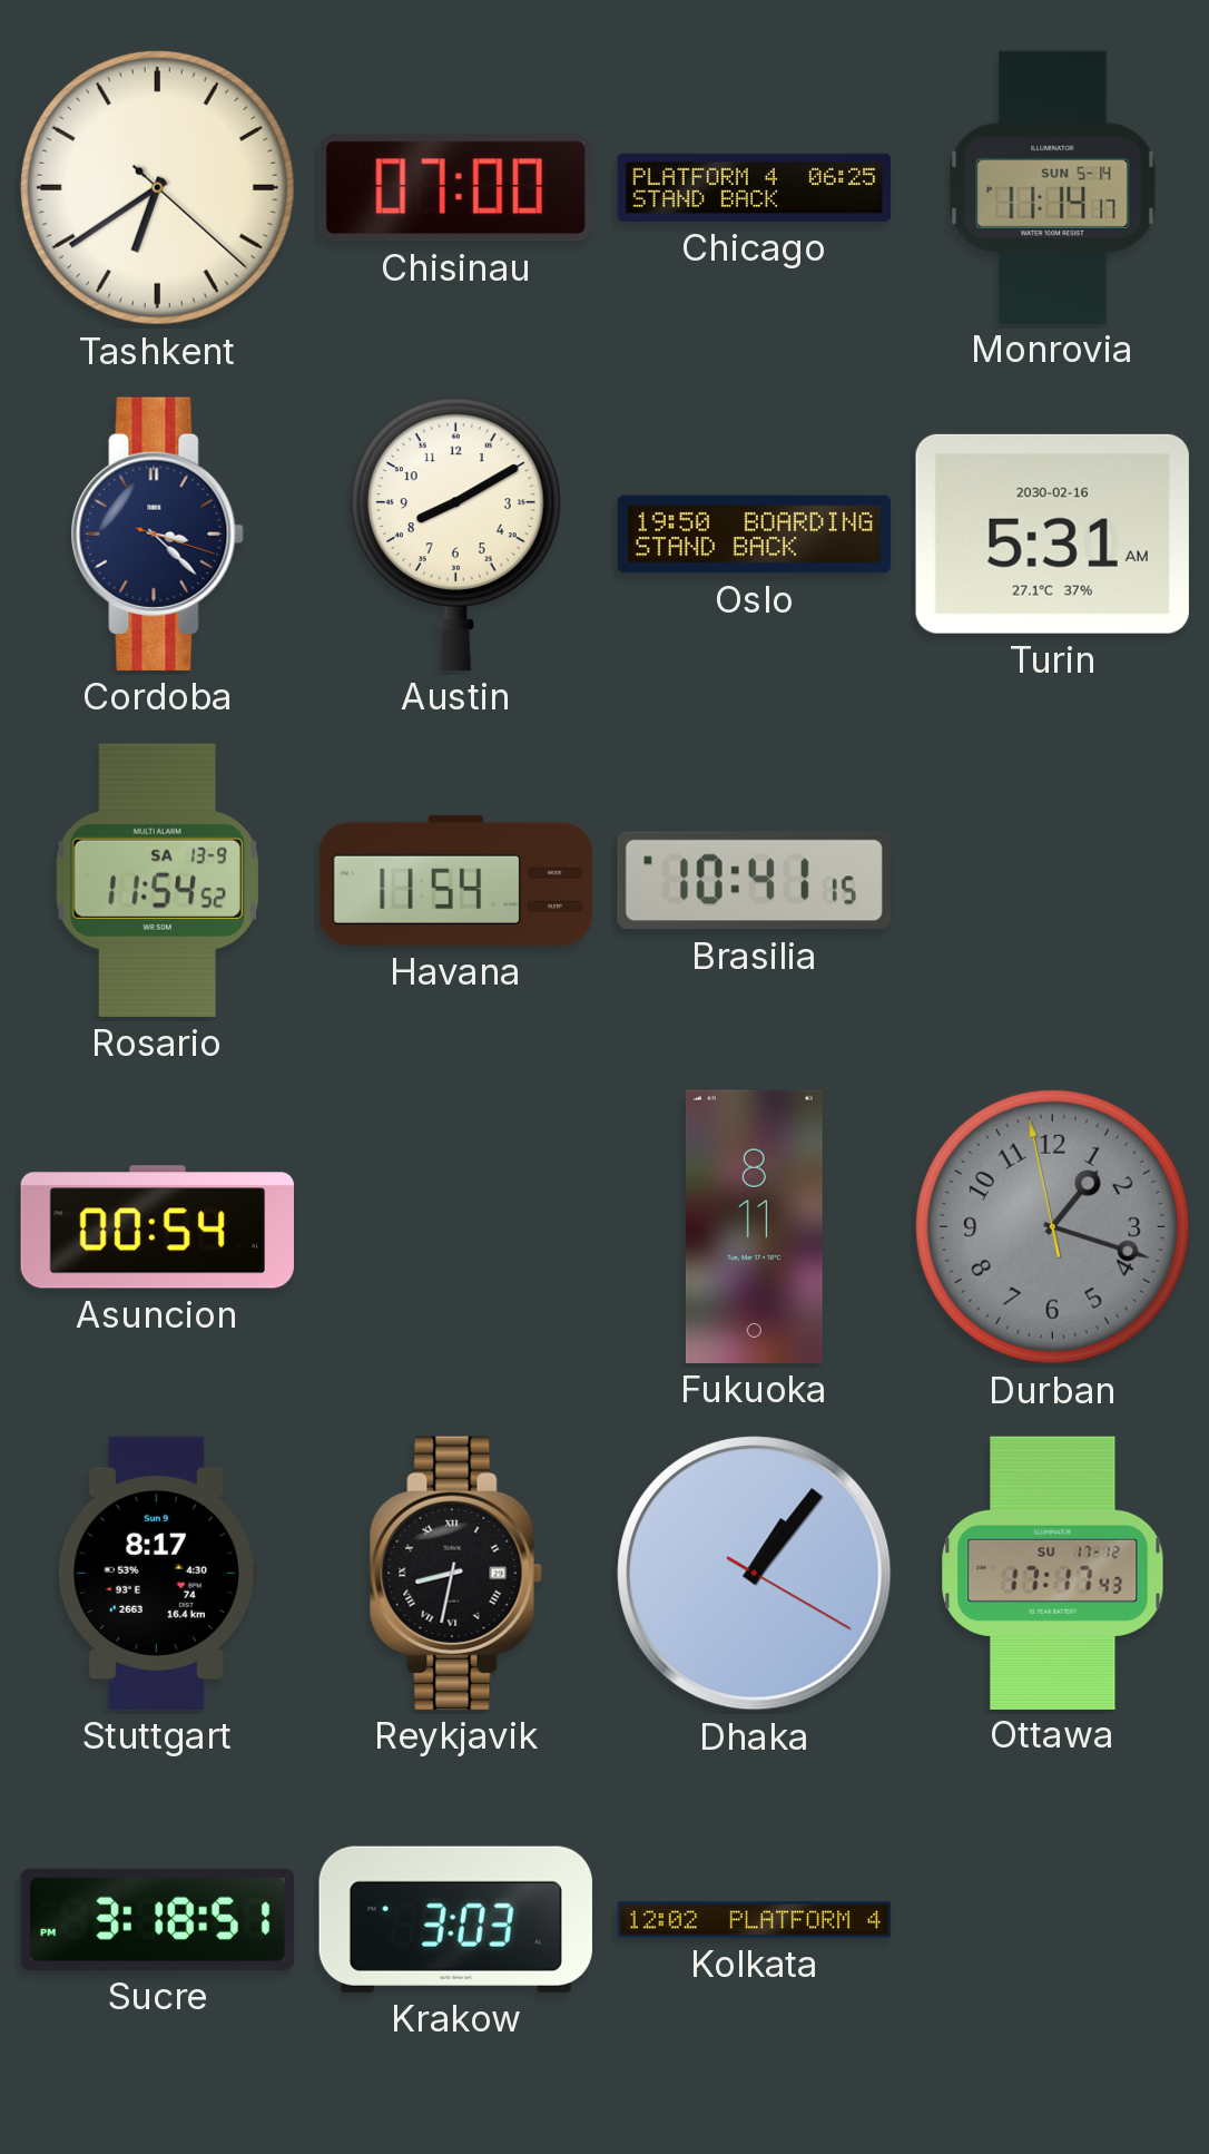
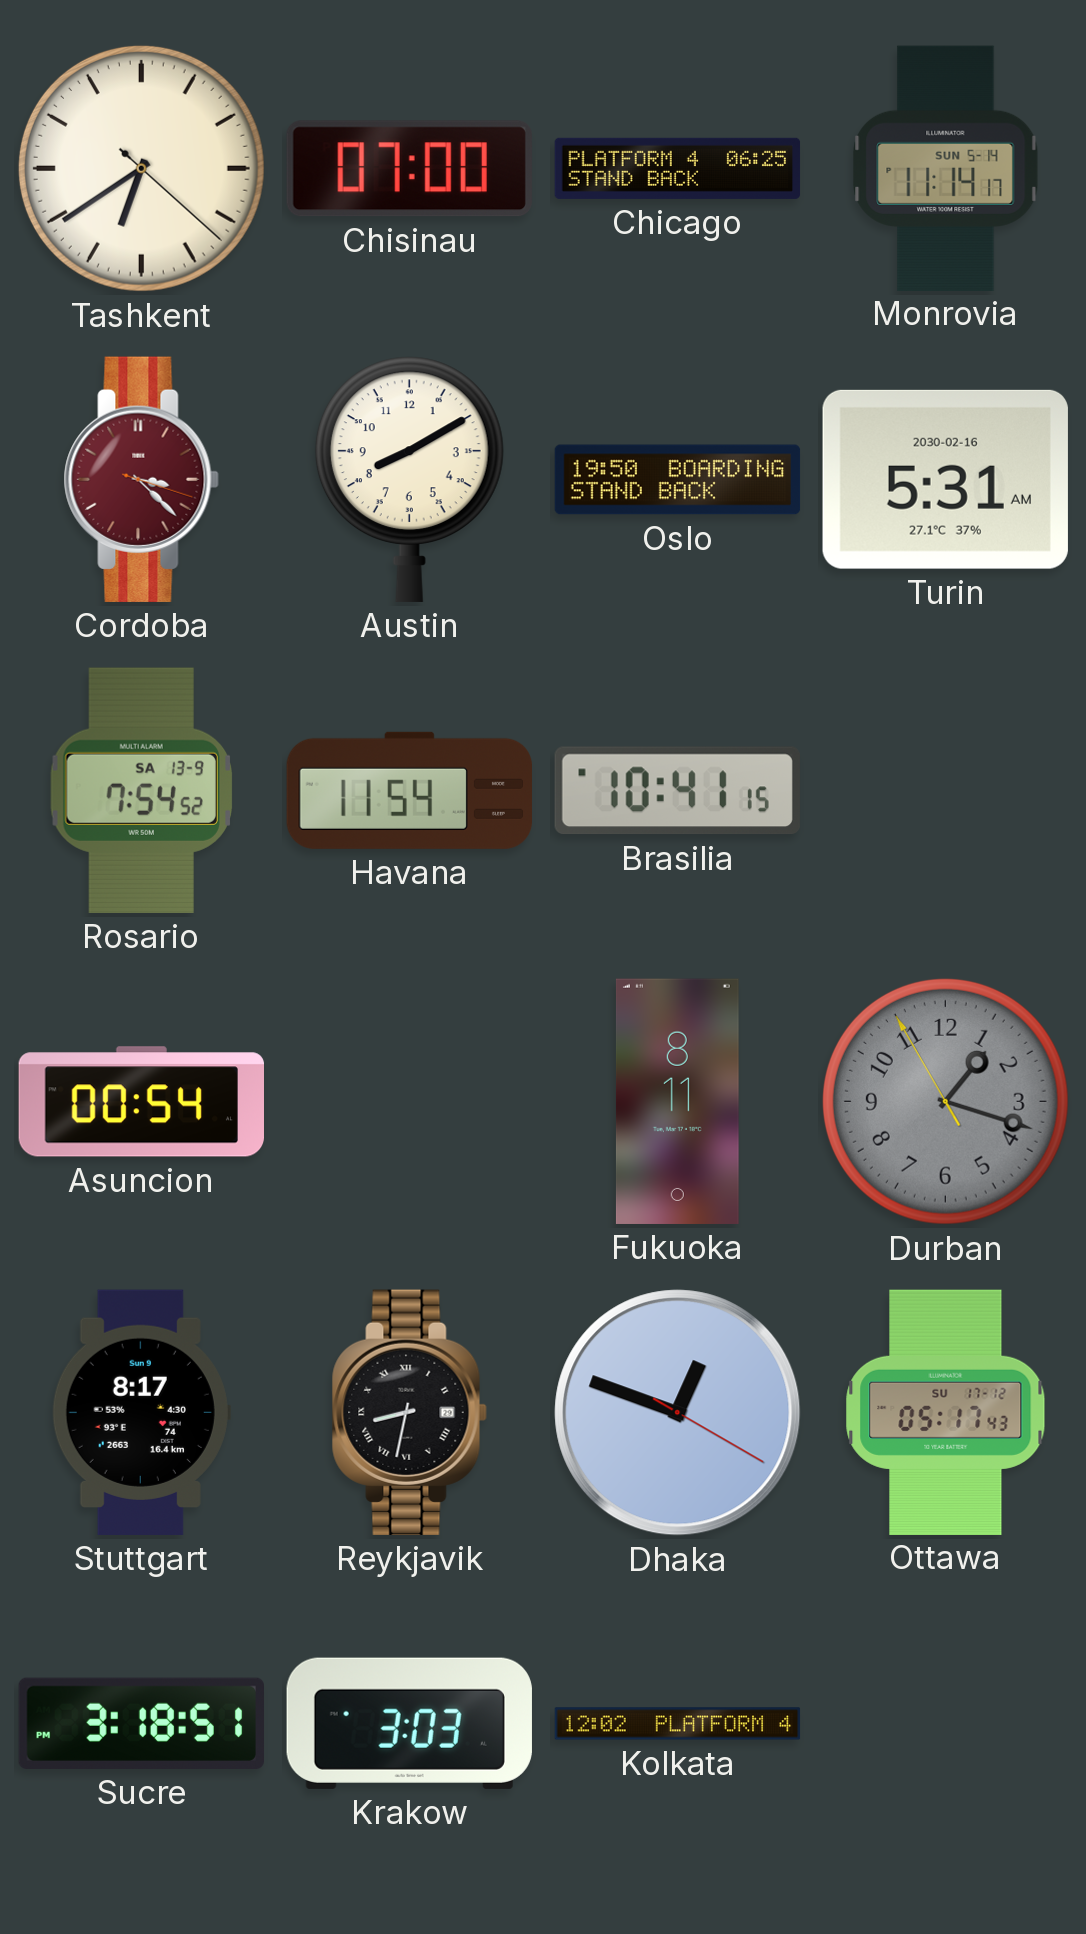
Cordoba dial: navy -> burgundy (141, 479)
Rosario: 11:54 -> 7:54 (141, 790)
Durban: 1:17:58 -> 1:17:55 (945, 1101)
Dhaka: 1:06 -> 12:48 (678, 1413)
Ottawa: 17:17 -> 05:17 (946, 1412)
